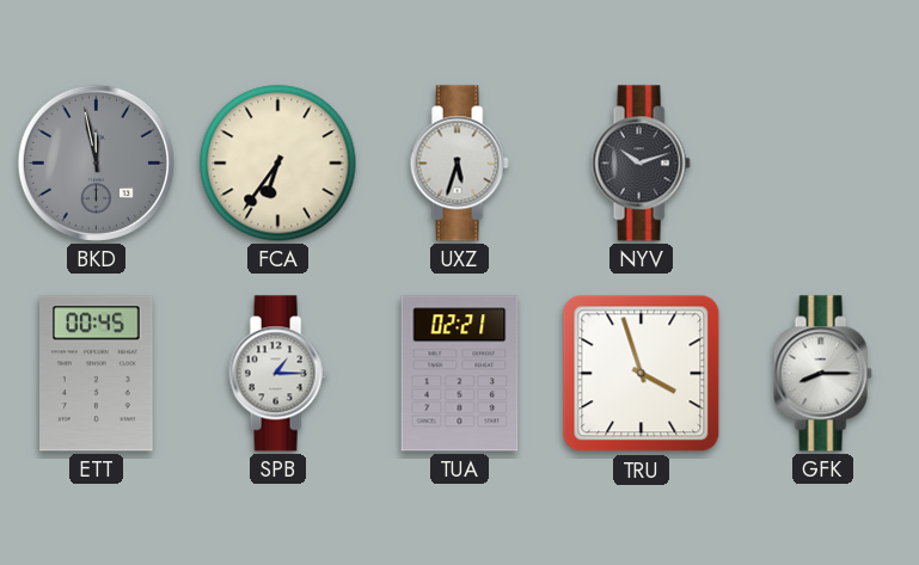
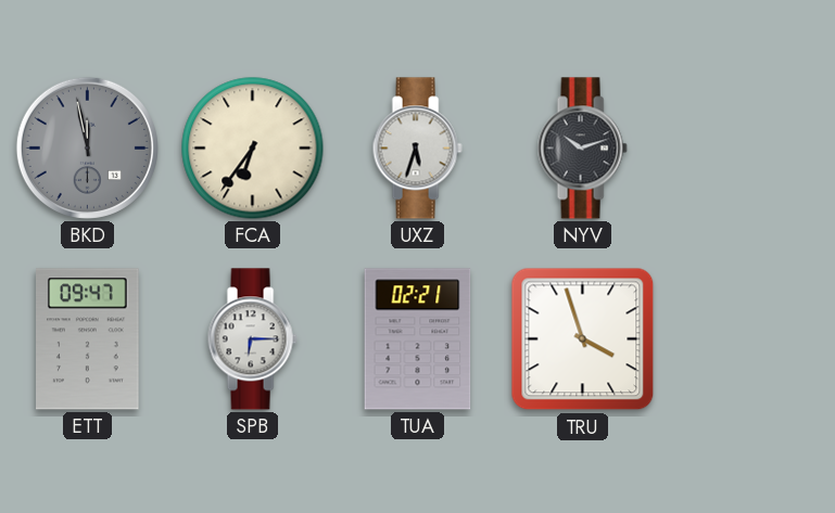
ETT: 00:45 -> 09:47 (88, 339)
SPB: 1:15 -> 6:15 (252, 339)
GFK: 8:15 -> none (822, 374)
